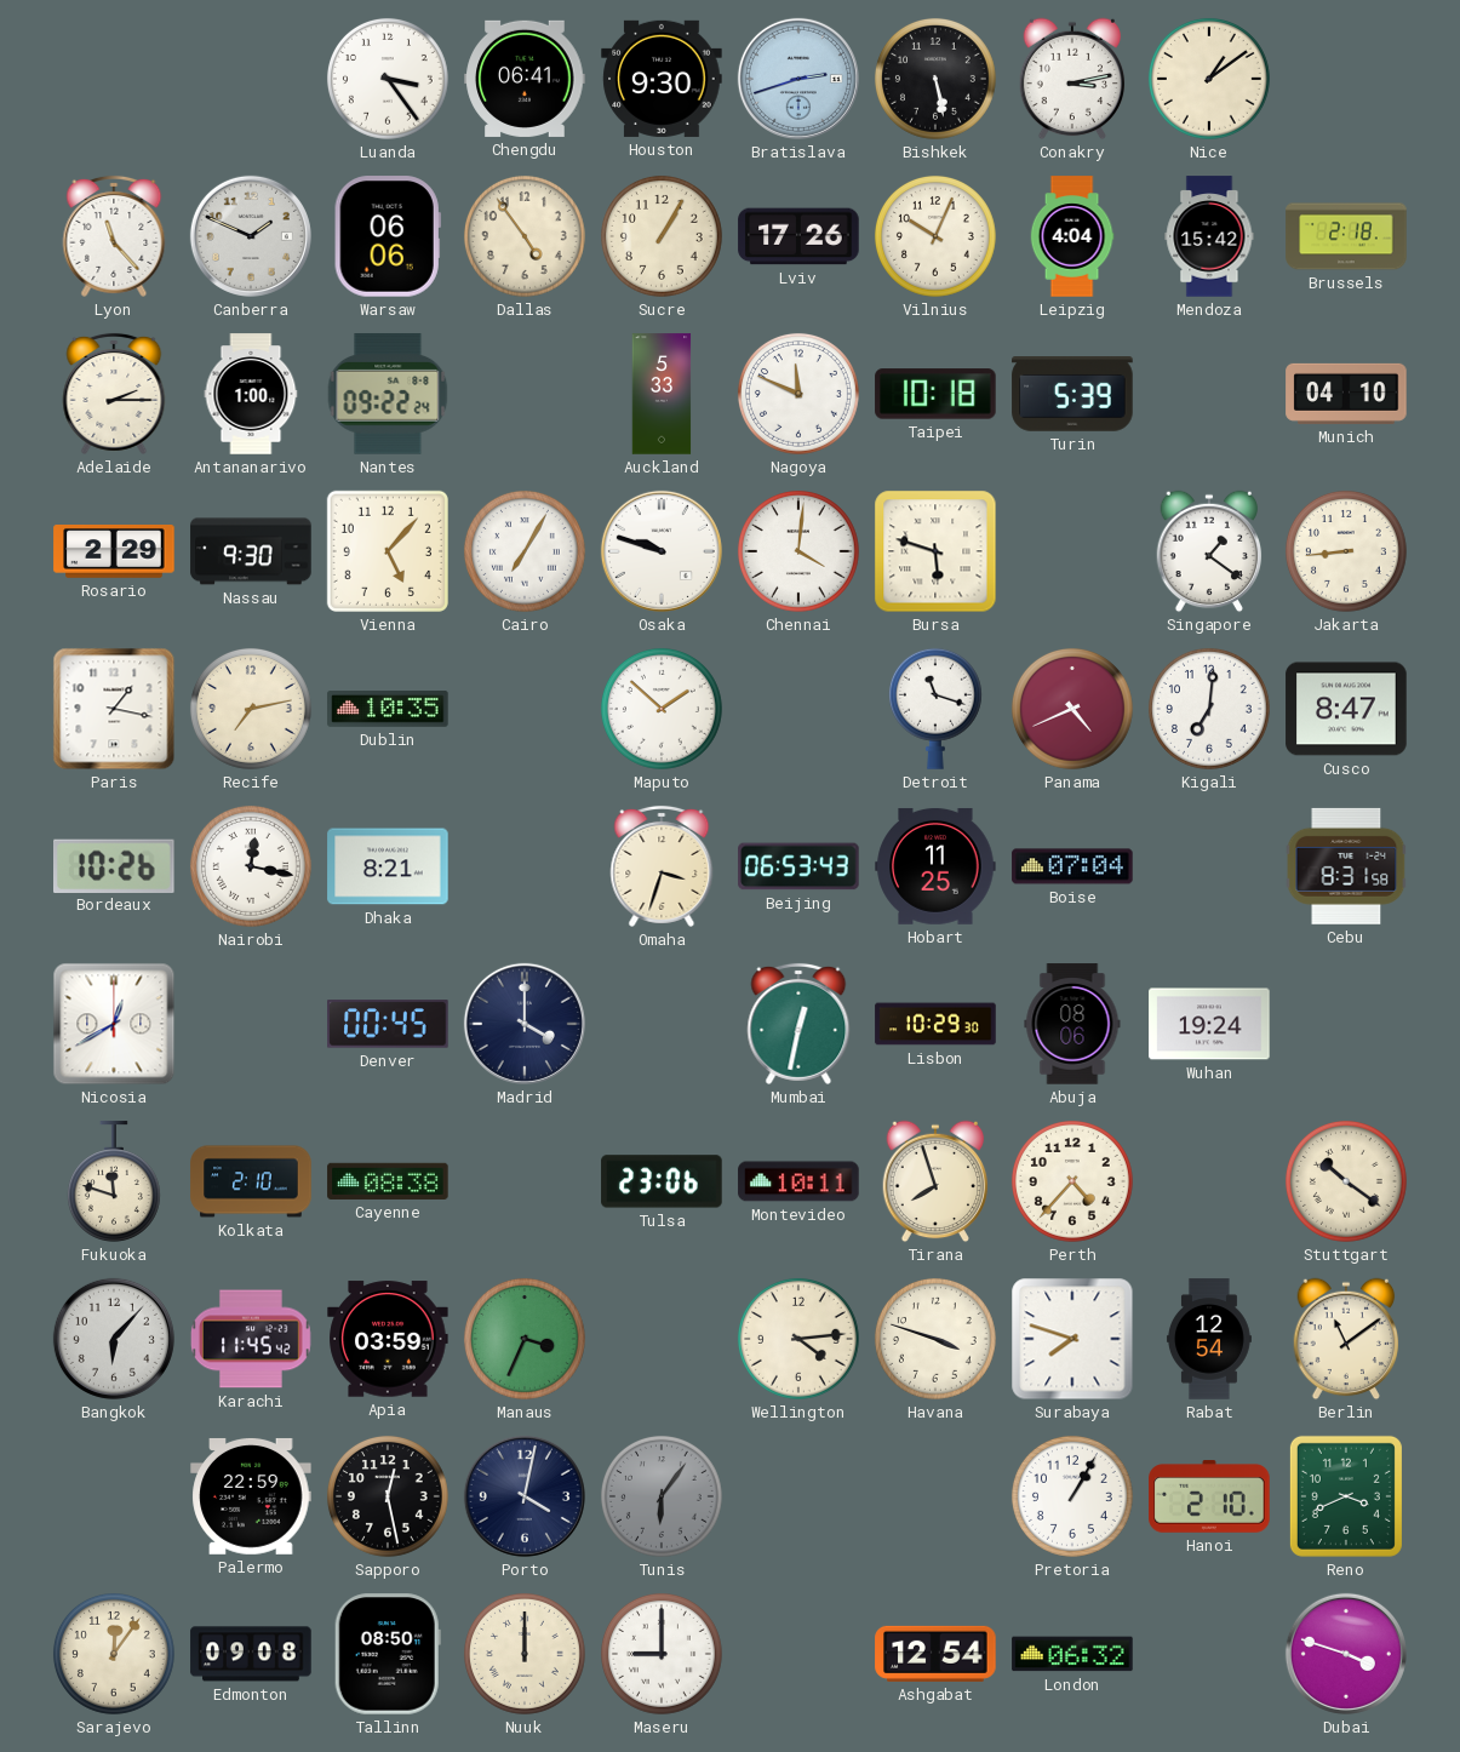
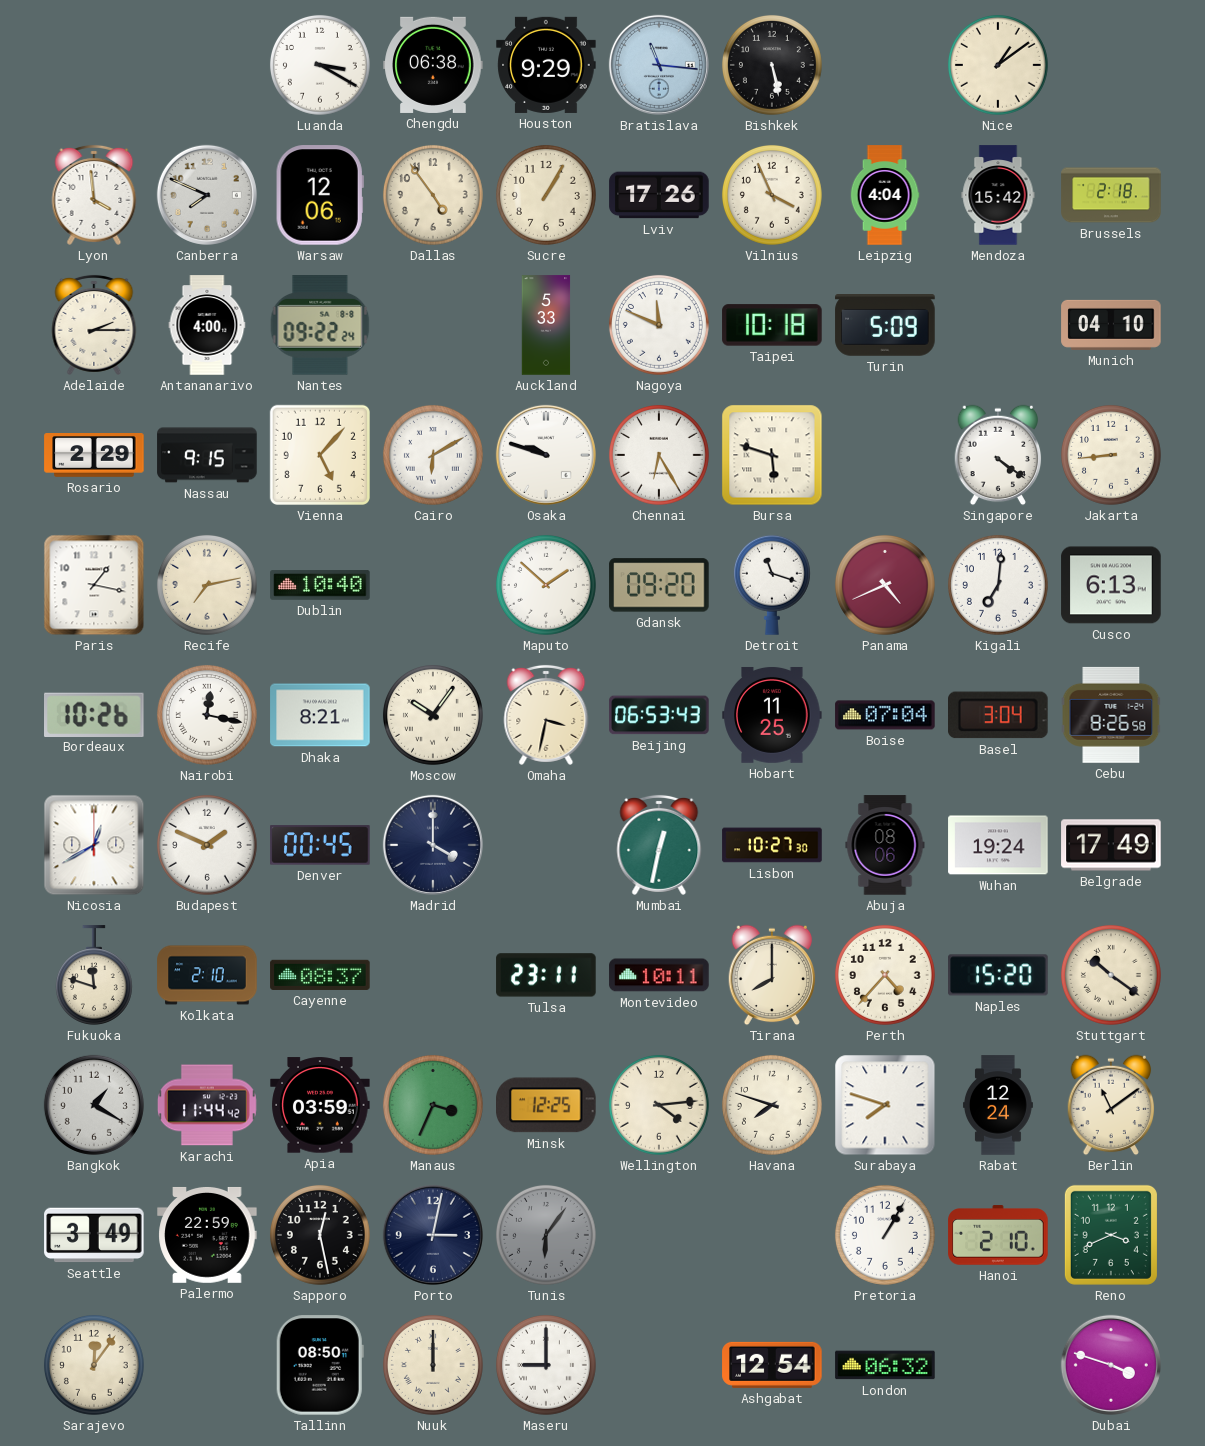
Luanda: 3:24 -> 3:20 (320, 65)
Chengdu: 06:41 -> 06:38 (433, 65)
Houston: 9:30 -> 9:29 (546, 65)
Bratislava: 2:42 -> 11:16 (659, 65)
Conakry: 3:13 -> none (1072, 79)
Lyon: 11:23 -> 3:59 (94, 195)
Canberra: 1:49 -> 7:49 (207, 195)
Warsaw: 06:06 -> 12:06 (320, 195)
Vilnius: 10:04 -> 3:56 (772, 195)
Antananarivo: 1:00 -> 4:00 (207, 325)
Turin: 5:39 -> 5:09 (885, 325)
Nassau: 9:30 -> 9:15 (207, 455)
Cairo: 7:05 -> 6:10 (433, 455)
Chennai: 4:01 -> 6:25 (659, 455)
Singapore: 1:21 -> 4:21 (998, 455)
Dublin: 10:35 -> 10:40 (320, 586)
Gdansk: none -> 09:20 (659, 585)
Cusco: 8:47 -> 6:13 (1111, 585)
Moscow: none -> 10:06 (433, 715)
Omaha: 3:33 -> 3:32 (546, 715)
Basel: none -> 3:04 (999, 715)
Cebu: 8:31 -> 8:26 (1111, 715)
Budapest: none -> 1:49 (207, 845)
Lisbon: 10:29 -> 10:27 (772, 845)
Belgrade: none -> 17:49 (1111, 845)
Cayenne: 08:38 -> 08:37 (320, 975)
Tulsa: 23:06 -> 23:11 (546, 975)
Tirana: 7:57 -> 8:00 (772, 975)
Naples: none -> 15:20 (998, 975)
Bangkok: 6:07 -> 1:20 (94, 1105)
Karachi: 11:45 -> 11:44 (207, 1105)
Minsk: none -> 12:25 (546, 1105)
Havana: 3:48 -> 7:48 (772, 1105)
Rabat: 12:54 -> 12:24 (998, 1105)
Seattle: none -> 3:49 (94, 1235)
Porto: 4:02 -> 3:02 (433, 1235)
Edmonton: 09:08 -> none (251, 1654)
